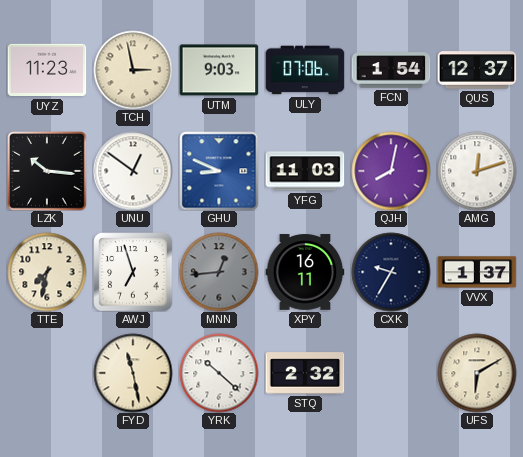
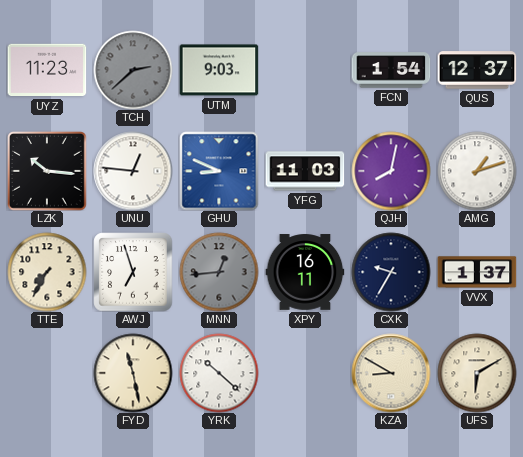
TCH: 2:58 -> 2:38 (133, 70)
TCH dial: cream -> grey (133, 70)
ULY: 07:06 -> none (305, 70)
UNU: 12:51 -> 12:46 (133, 171)
AMG: 12:12 -> 1:12 (477, 171)
TTE: 7:32 -> 7:35 (47, 272)
STQ: 2:32 -> none (305, 373)
KZA: none -> 8:50 (391, 373)
